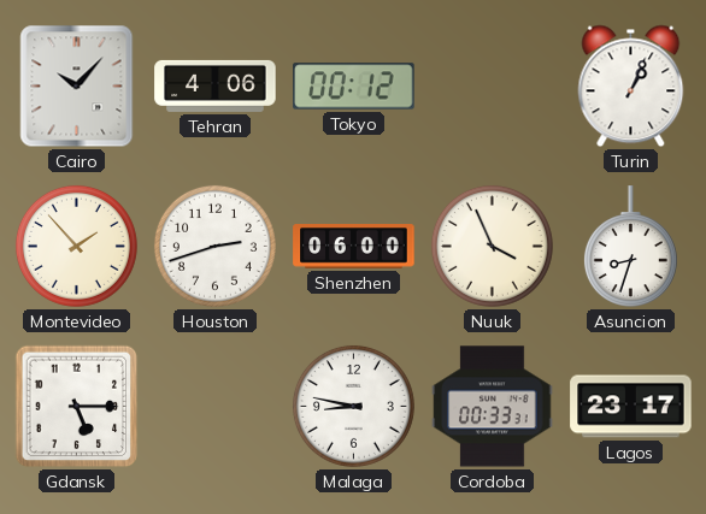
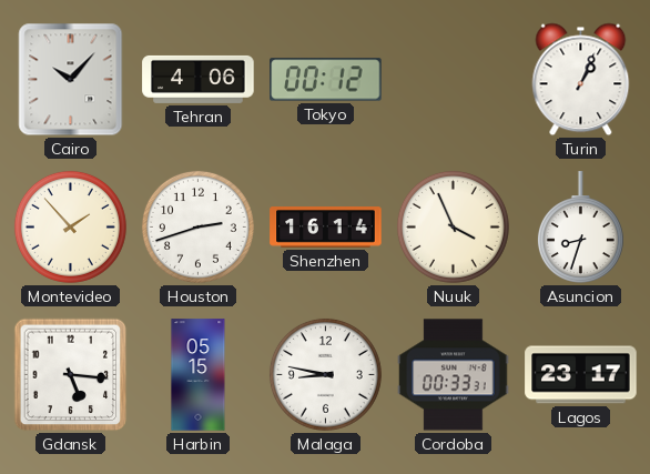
Shenzhen: 06:00 -> 16:14 (326, 228)
Gdansk: 5:15 -> 5:16 (71, 375)
Harbin: none -> 05:15 (199, 375)
